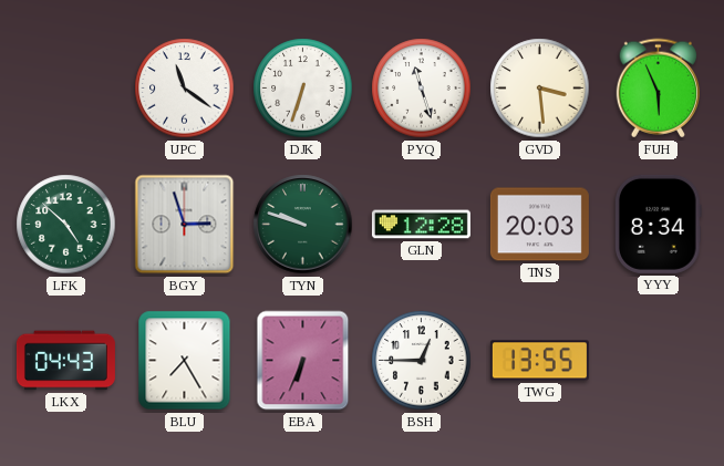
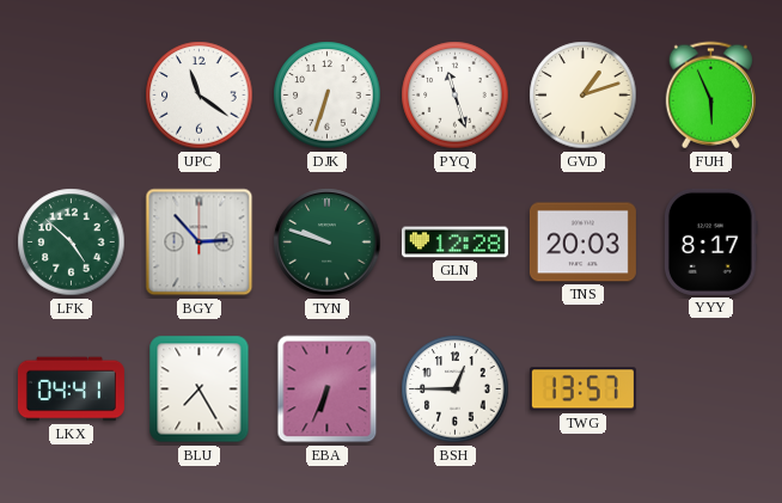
GVD: 3:29 -> 1:12 (584, 96)
BGY: 2:57 -> 2:53 (200, 243)
YYY: 8:34 -> 8:17 (710, 241)
LKX: 04:43 -> 04:41 (71, 389)
TWG: 13:55 -> 13:57 (582, 389)
